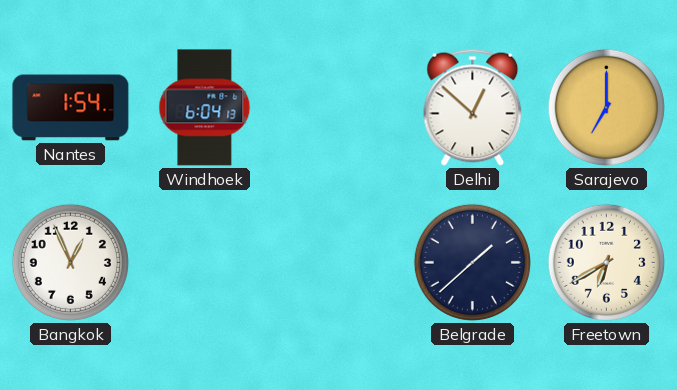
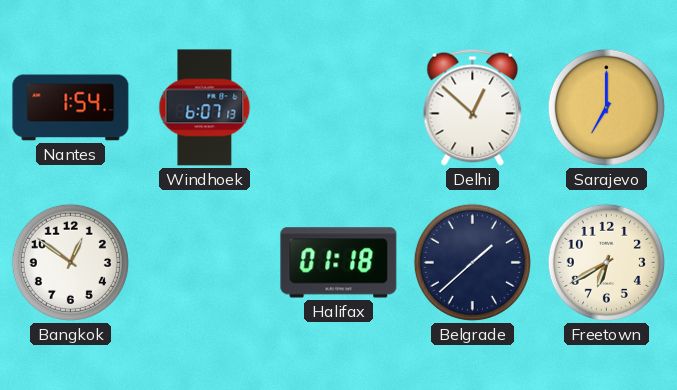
Windhoek: 6:04 -> 6:07 (205, 108)
Bangkok: 12:56 -> 12:51 (70, 262)
Halifax: none -> 01:18 (339, 263)
